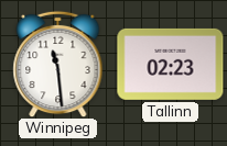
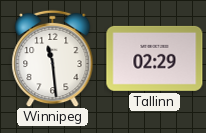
Tallinn: 02:23 -> 02:29 (155, 58)
